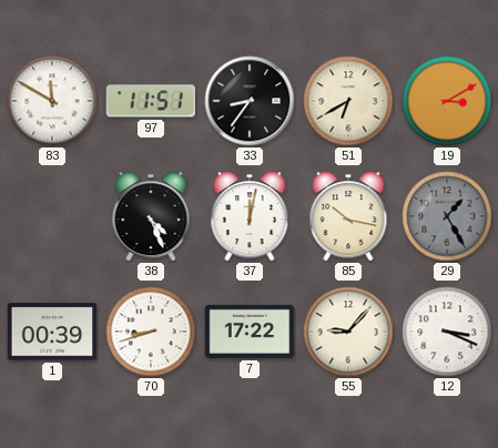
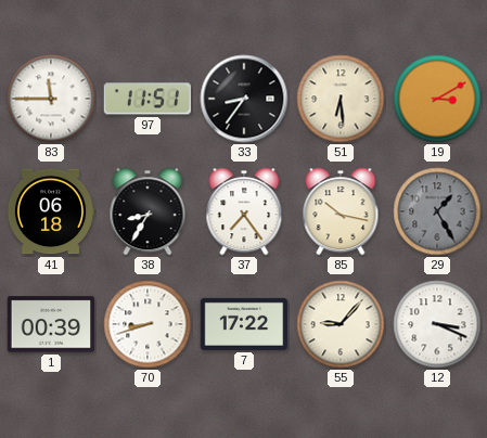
83: 11:50 -> 11:45 (51, 99)
51: 6:40 -> 6:29 (341, 99)
41: none -> 06:18 (51, 211)
38: 4:26 -> 8:35 (148, 211)
37: 12:02 -> 7:24 (244, 211)
